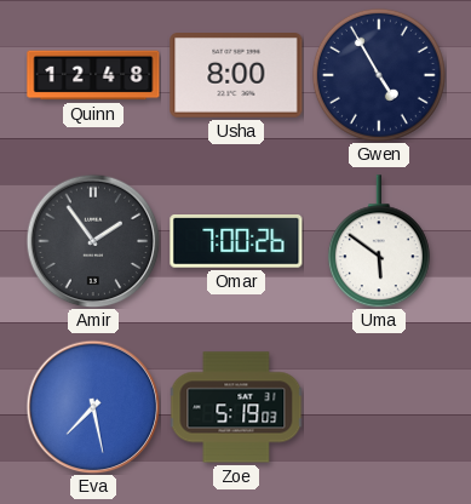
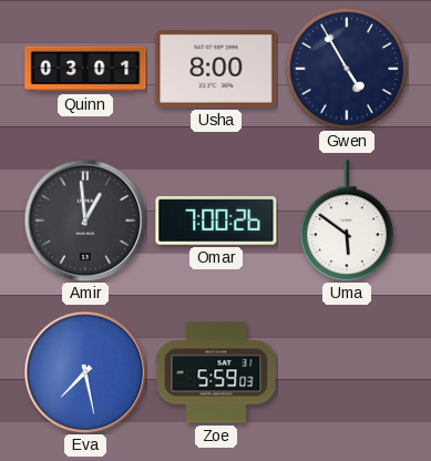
Quinn: 12:48 -> 03:01 (85, 69)
Amir: 1:54 -> 12:59 (85, 221)
Zoe: 5:19 -> 5:59 (216, 372)
